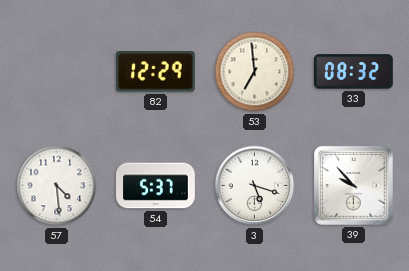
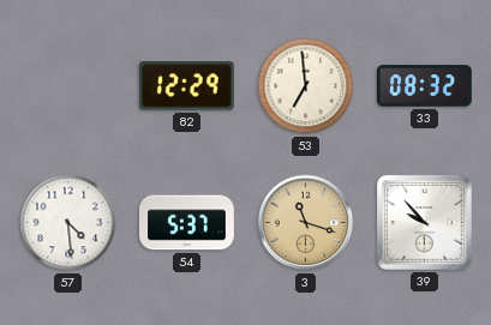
3: 5:18 -> 11:18 (306, 223)
3 dial: white -> champagne (306, 223)
